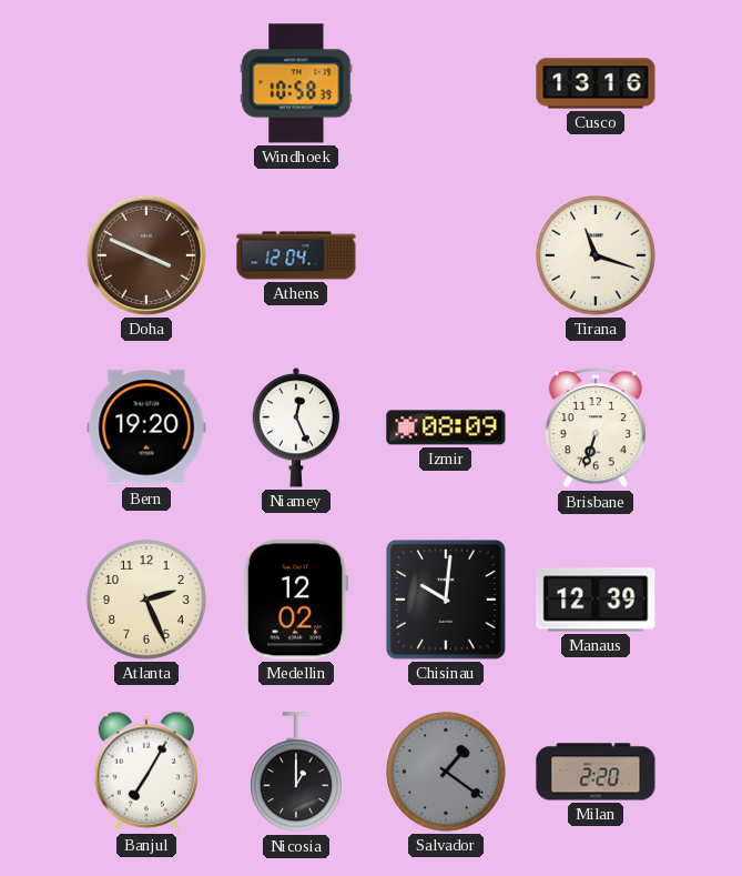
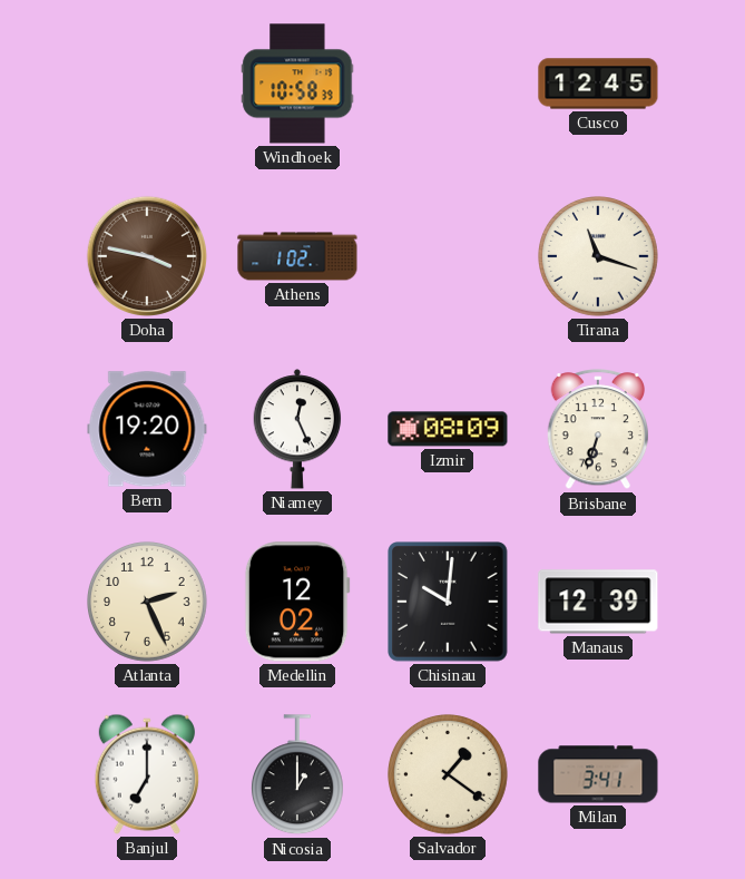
Cusco: 13:16 -> 12:45 (598, 84)
Doha: 3:49 -> 3:47 (147, 256)
Athens: 12:04 -> 1:02 (297, 256)
Banjul: 7:05 -> 7:00 (147, 774)
Salvador dial: grey -> cream (449, 775)
Milan: 2:20 -> 3:41 (598, 774)
